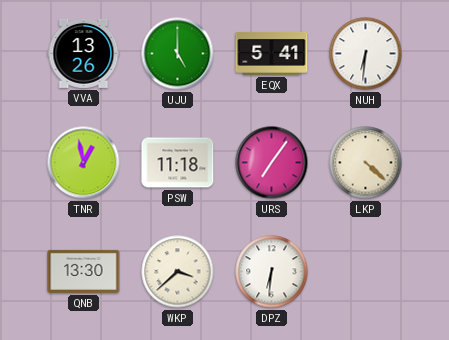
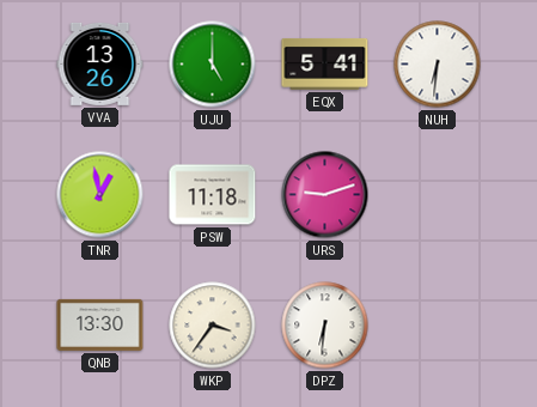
URS: 7:06 -> 9:12 (325, 195)
LKP: 4:22 -> none (366, 163)
WKP: 3:38 -> 3:36 (213, 326)
